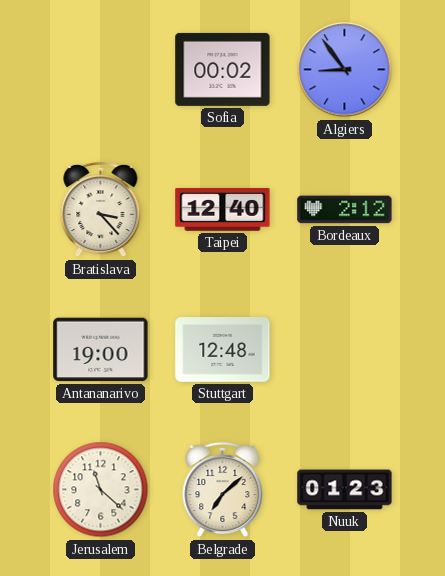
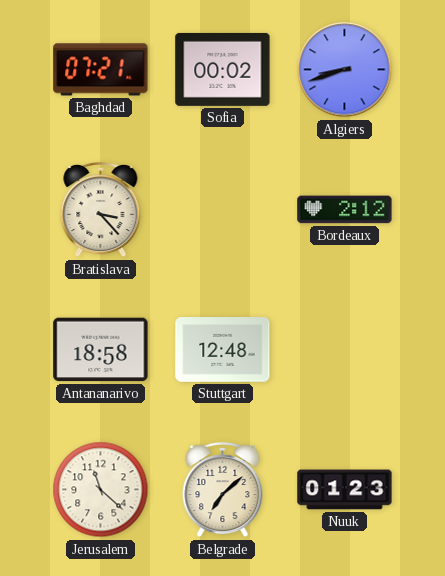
Baghdad: none -> 07:21 (101, 70)
Algiers: 8:54 -> 8:42 (345, 70)
Taipei: 12:40 -> none (223, 210)
Antananarivo: 19:00 -> 18:58 (101, 350)
